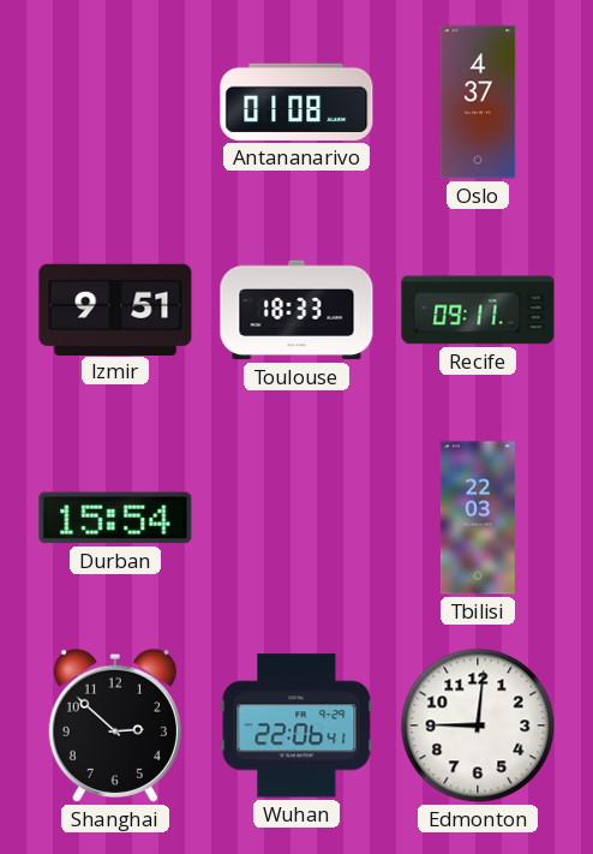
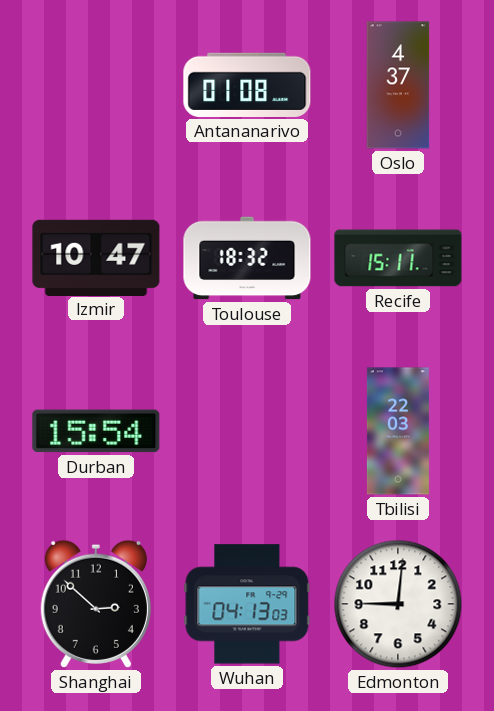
Izmir: 9:51 -> 10:47 (96, 257)
Toulouse: 18:33 -> 18:32 (247, 258)
Recife: 09:11 -> 15:11 (398, 258)
Wuhan: 22:06 -> 04:13 (247, 604)
